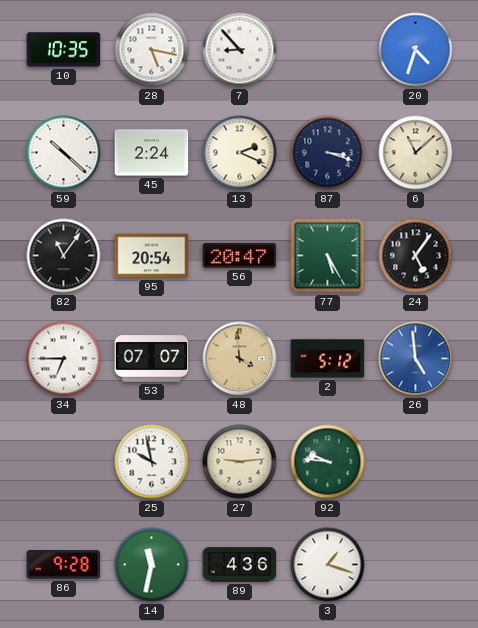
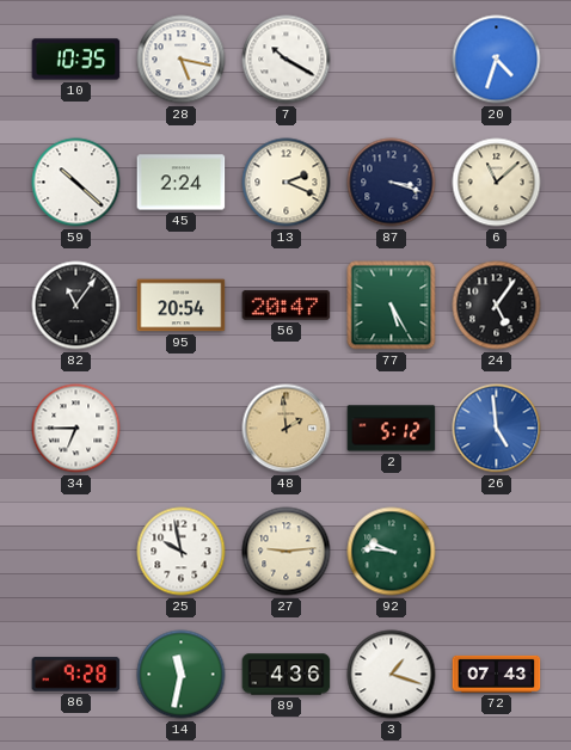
7: 8:53 -> 10:20 (287, 60)
53: 07:07 -> none (152, 359)
48: 3:59 -> 1:59 (287, 429)
72: none -> 07:43 (497, 674)
